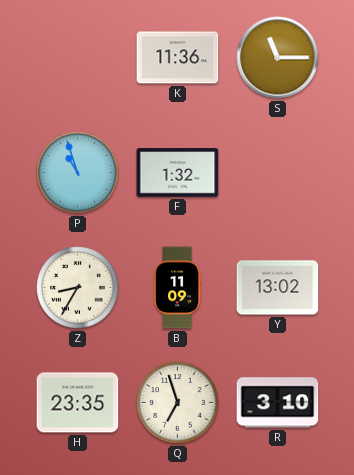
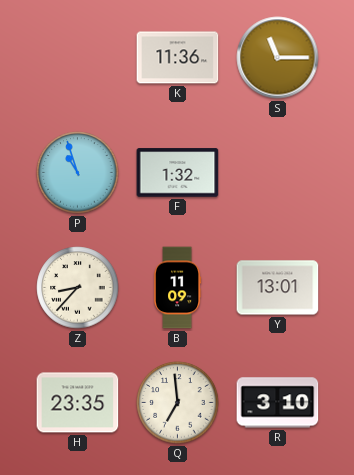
Z: 8:35 -> 8:37 (78, 288)
Y: 13:02 -> 13:01 (278, 288)
Q: 6:57 -> 6:59 (178, 403)
